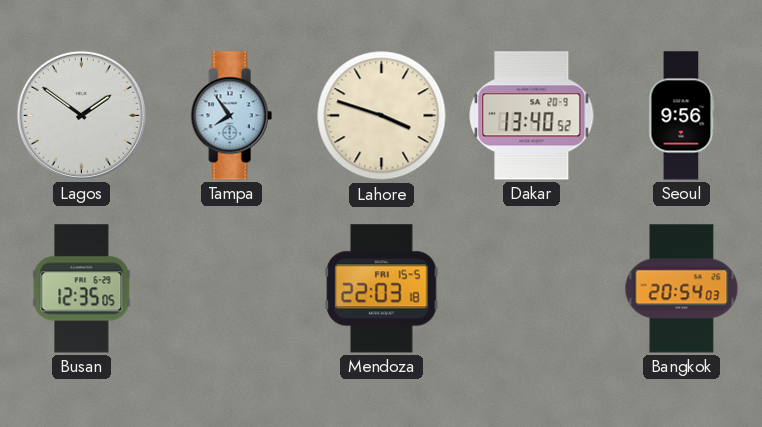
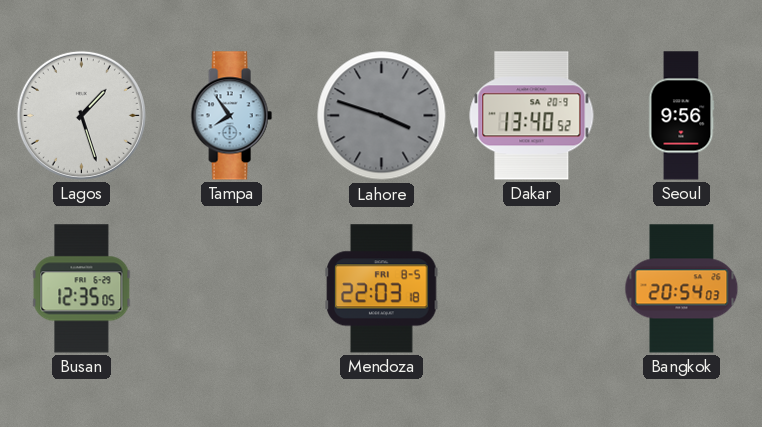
Lagos: 1:51 -> 1:27 (81, 115)
Lahore dial: cream -> grey (382, 116)
Mendoza date: FRI 15-5 -> FRI 8-5 (382, 289)
